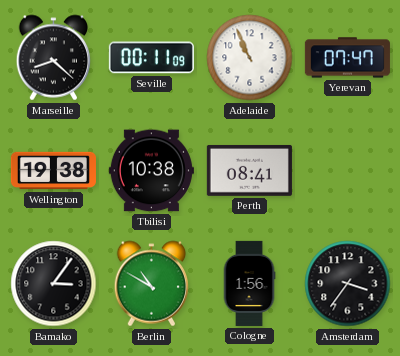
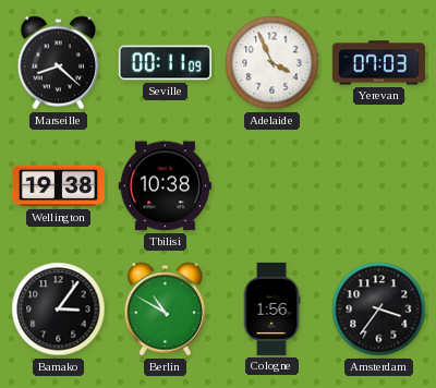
Adelaide: 10:56 -> 3:56 (272, 63)
Yerevan: 07:47 -> 07:03 (378, 63)
Perth: 08:41 -> none (249, 170)
